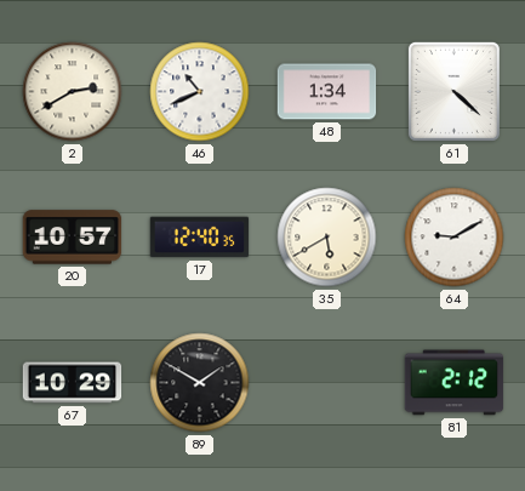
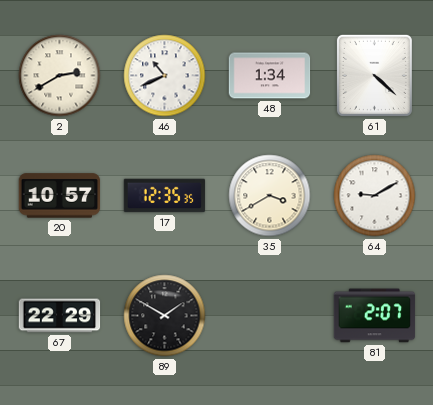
17: 12:40 -> 12:35 (165, 196)
35: 5:40 -> 3:40 (270, 196)
67: 10:29 -> 22:29 (60, 316)
81: 2:12 -> 2:07 (375, 316)
